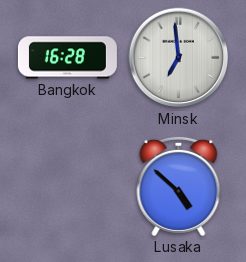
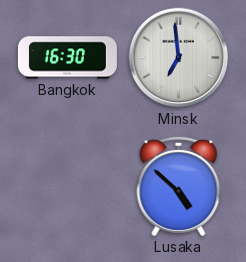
Bangkok: 16:28 -> 16:30 (67, 58)
